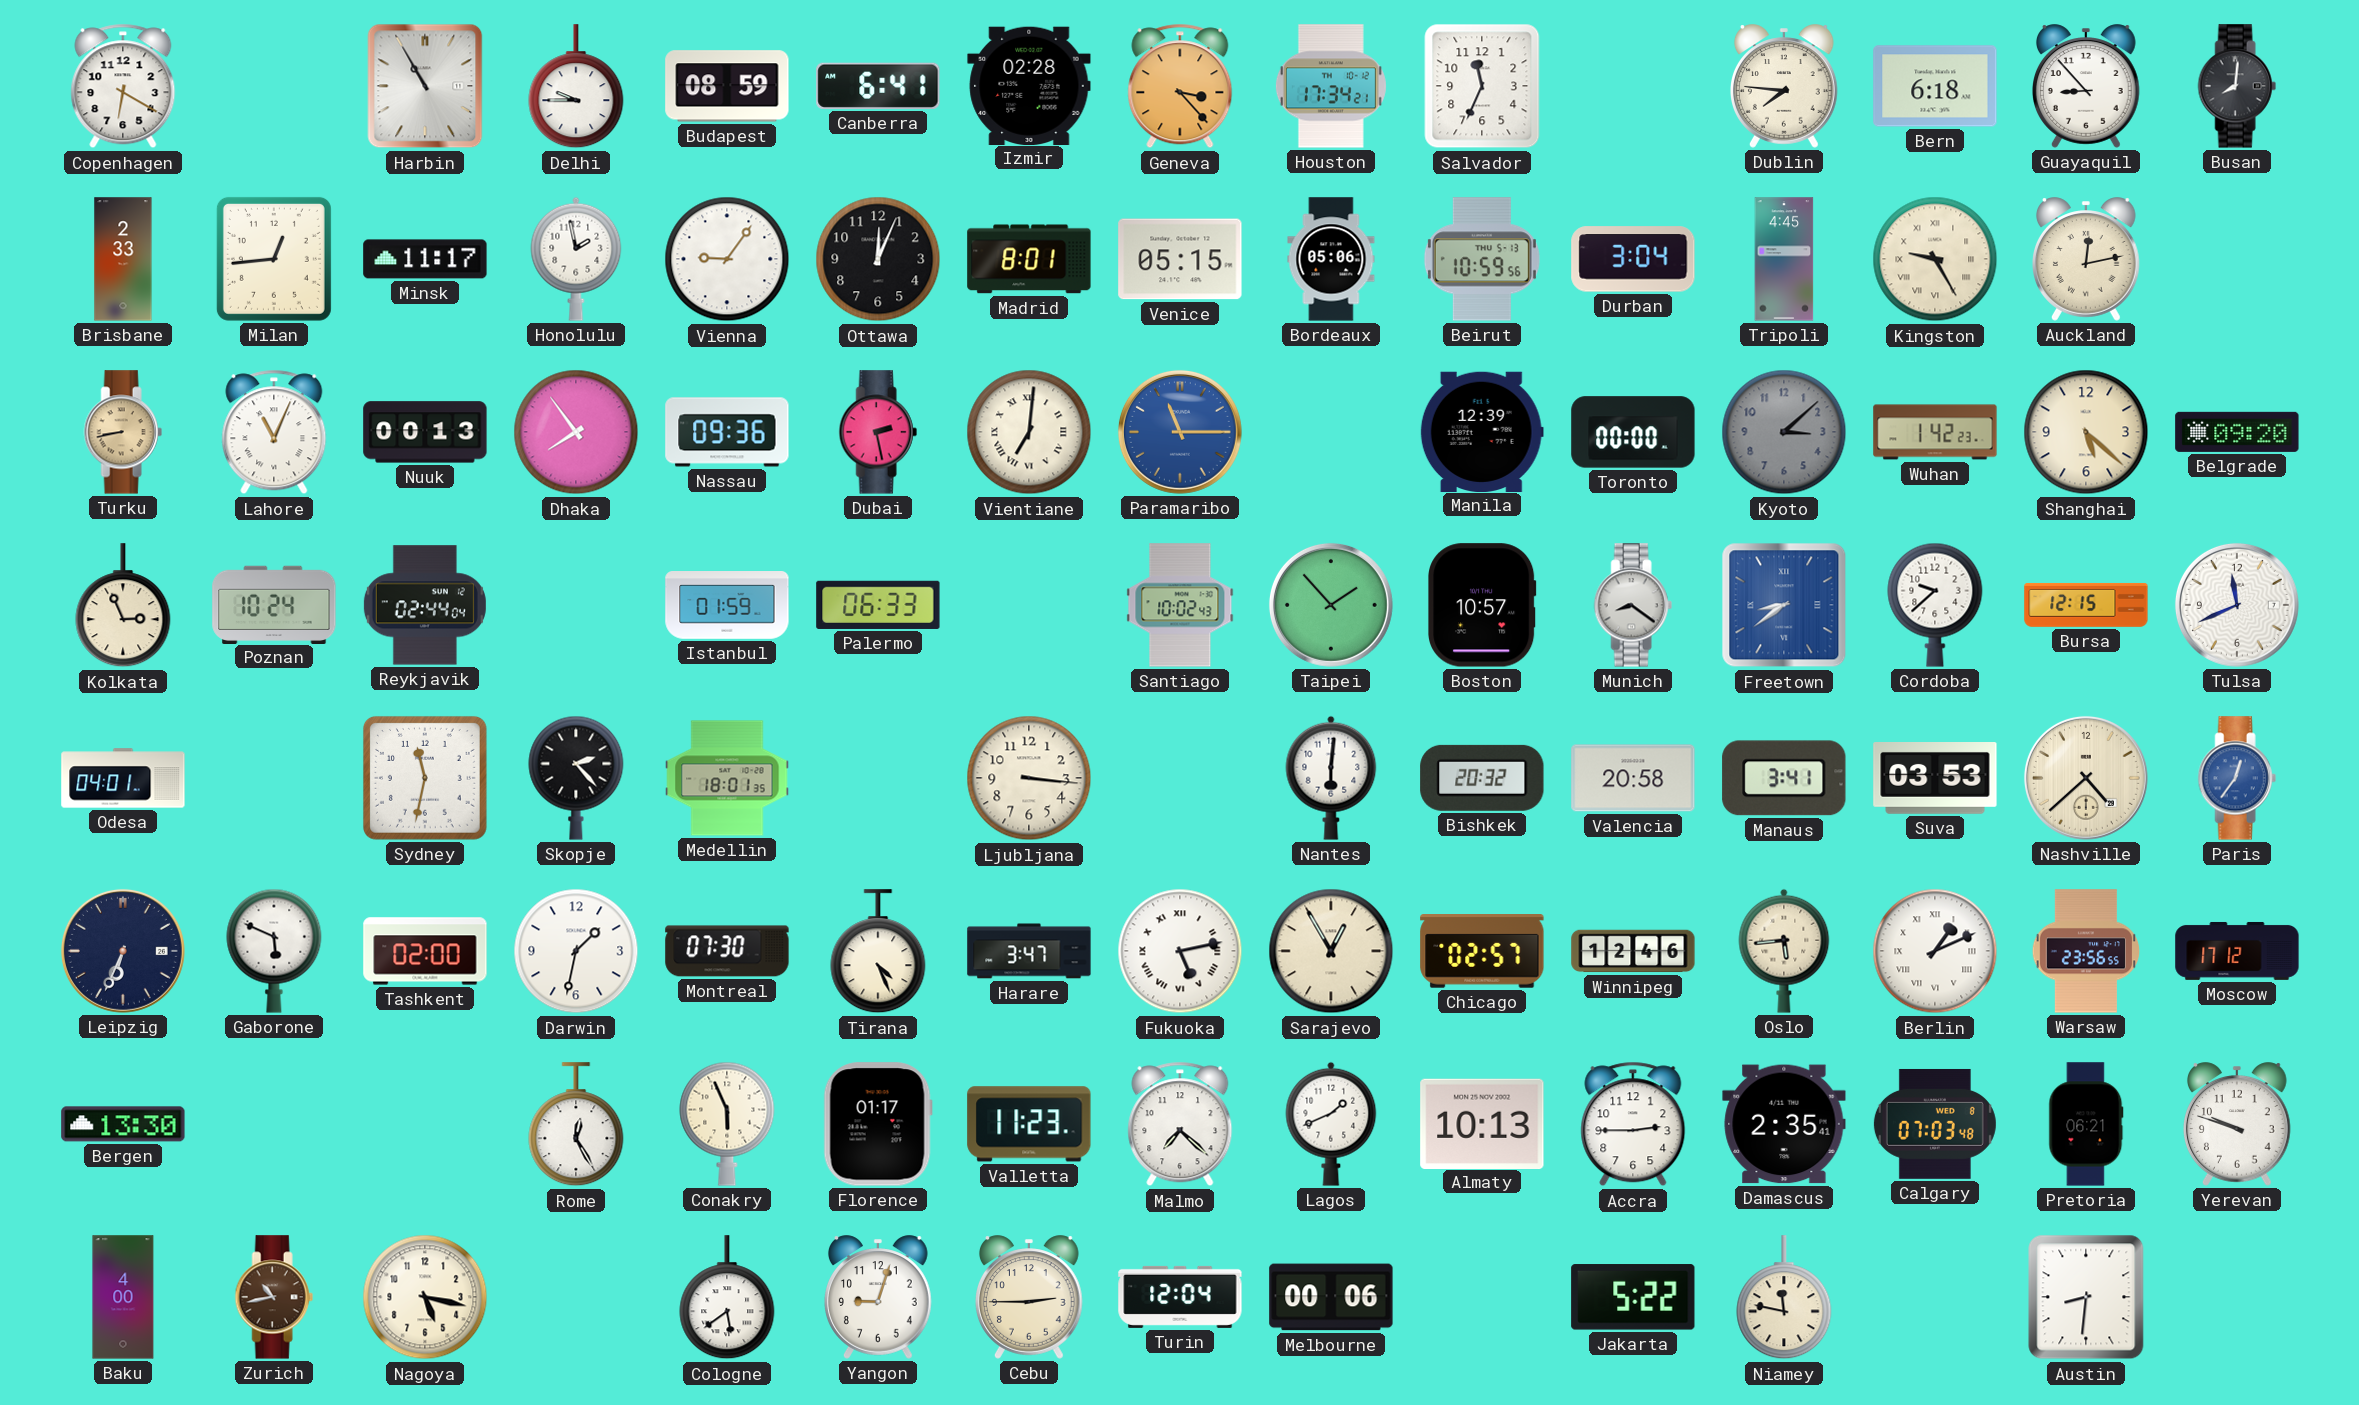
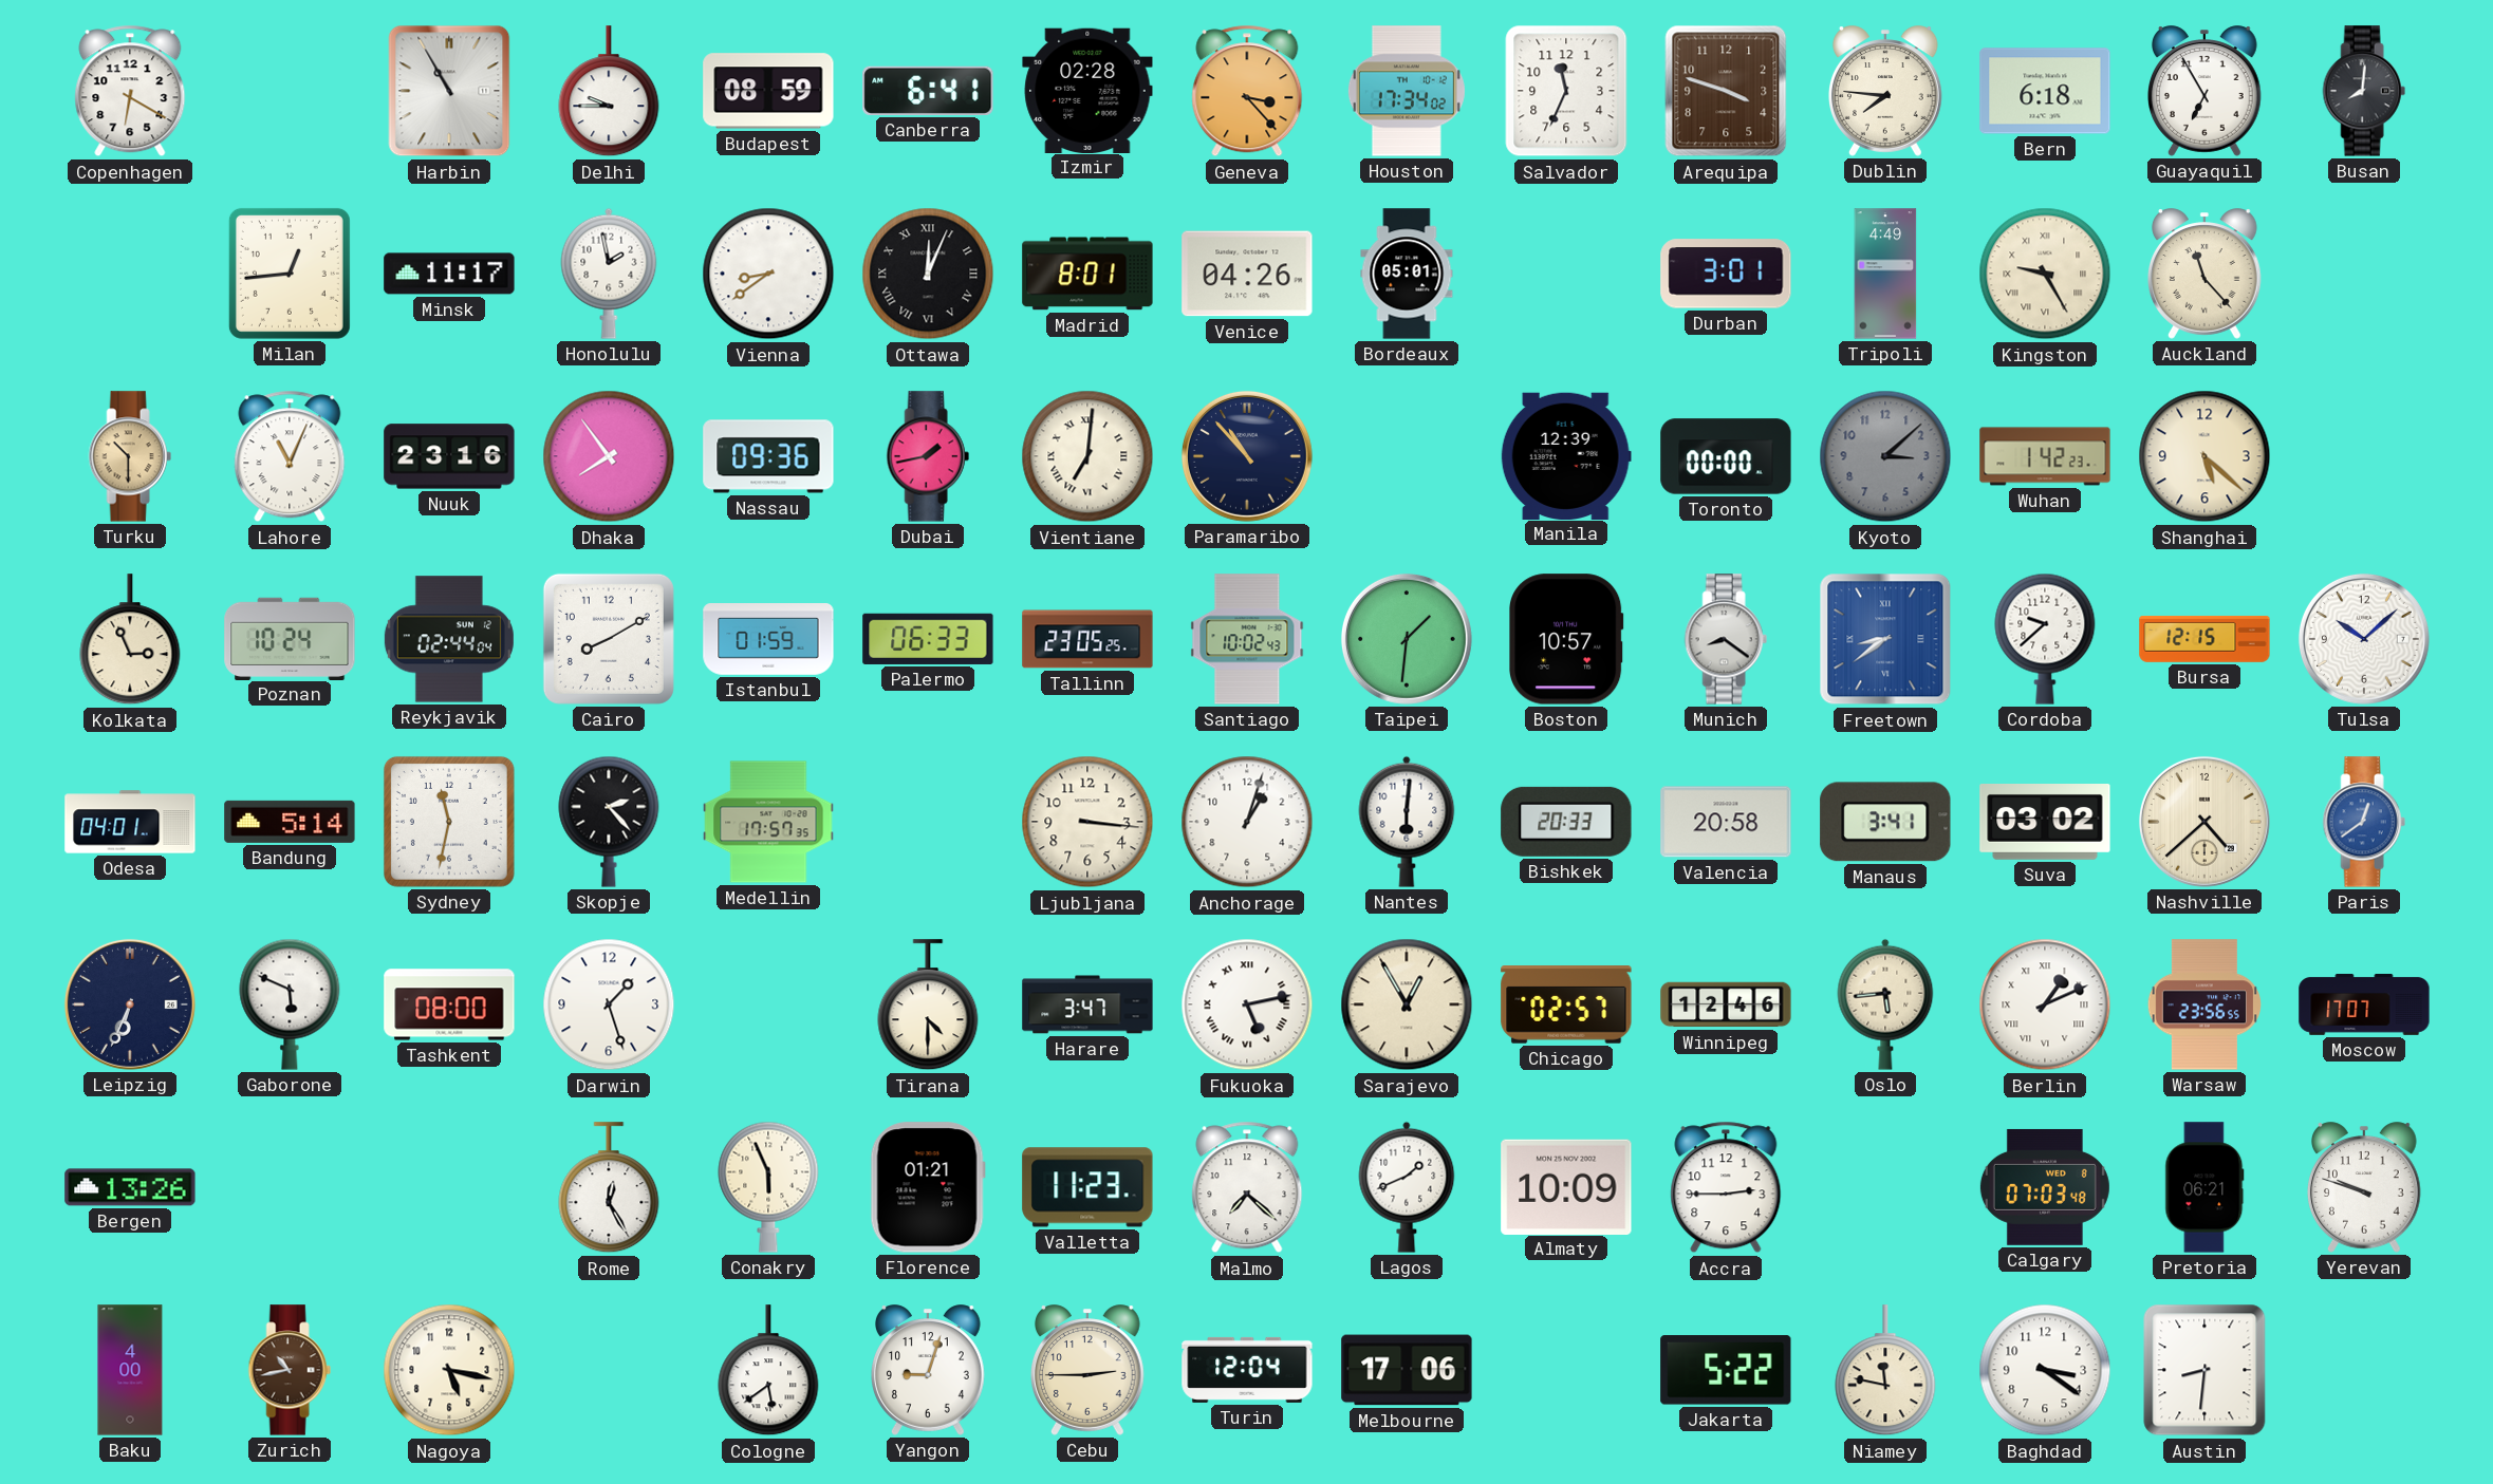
Houston: 17:34:21 -> 17:34:02 (1407, 91)
Arequipa: none -> 3:48 (1726, 91)
Guayaquil: 8:53 -> 6:55 (2206, 91)
Brisbane: 2:33 -> none (123, 259)
Vienna: 9:06 -> 8:39 (768, 274)
Ottawa numerals: Arabic -> Roman (928, 274)
Venice: 05:15 -> 04:26 (1247, 274)
Bordeaux: 05:06 -> 05:01 (1407, 274)
Beirut: 10:59 -> none (1482, 259)
Durban: 3:04 -> 3:01 (1726, 274)
Tripoli: 4:45 -> 4:49 (1885, 274)
Auckland: 12:13 -> 11:23 (2206, 274)
Turku: 8:43 -> 10:30 (130, 456)
Nuuk: 00:13 -> 23:16 (449, 456)
Dubai: 2:28 -> 1:43 (928, 456)
Paramaribo: 11:15 -> 10:53 (1247, 456)
Paramaribo dial: blue -> navy (1247, 456)
Belgrade: 09:20 -> none (2237, 432)
Cairo: none -> 8:10 (609, 639)
Tallinn: none -> 23:05 (1087, 639)
Taipei: 1:53 -> 1:31 (1407, 639)
Tulsa: 11:41 -> 10:08 (2364, 639)
Bandung: none -> 5:14 (290, 822)
Medellin: 18:01 -> 17:57 (768, 822)
Anchorage: none -> 1:03 (1247, 822)
Bishkek: 20:32 -> 20:33 (1566, 822)
Suva: 03:53 -> 03:02 (2045, 823)
Paris: 12:36 -> 12:39 (2364, 822)
Tashkent: 02:00 -> 08:00 (449, 1004)
Darwin: 1:32 -> 1:27 (609, 1004)
Montreal: 07:30 -> none (727, 951)
Tirana: 4:26 -> 4:30 (928, 1006)
Moscow: 17:12 -> 17:07 (2364, 1004)
Bergen: 13:30 -> 13:26 (130, 1187)
Florence: 01:17 -> 01:21 (928, 1187)
Almaty: 10:13 -> 10:09 (1566, 1186)
Damascus: 2:35 -> none (1784, 1124)
Melbourne: 00:06 -> 17:06 (1407, 1370)
Baghdad: none -> 3:21 (2045, 1370)
